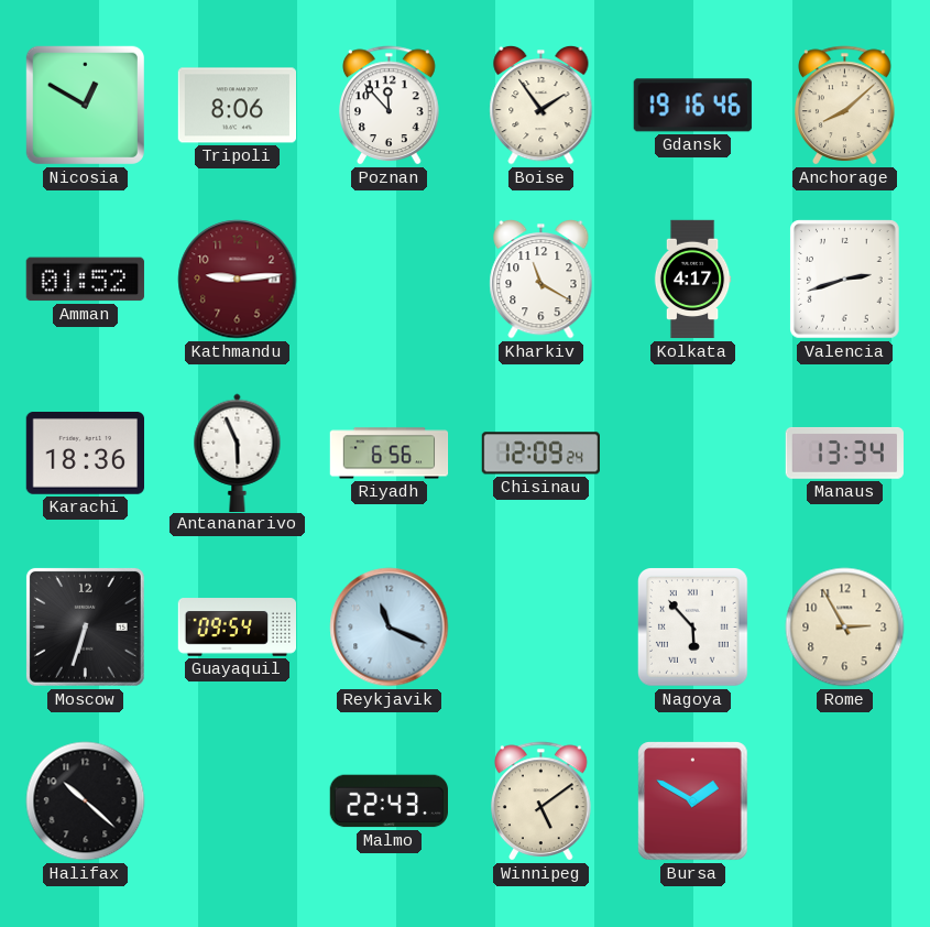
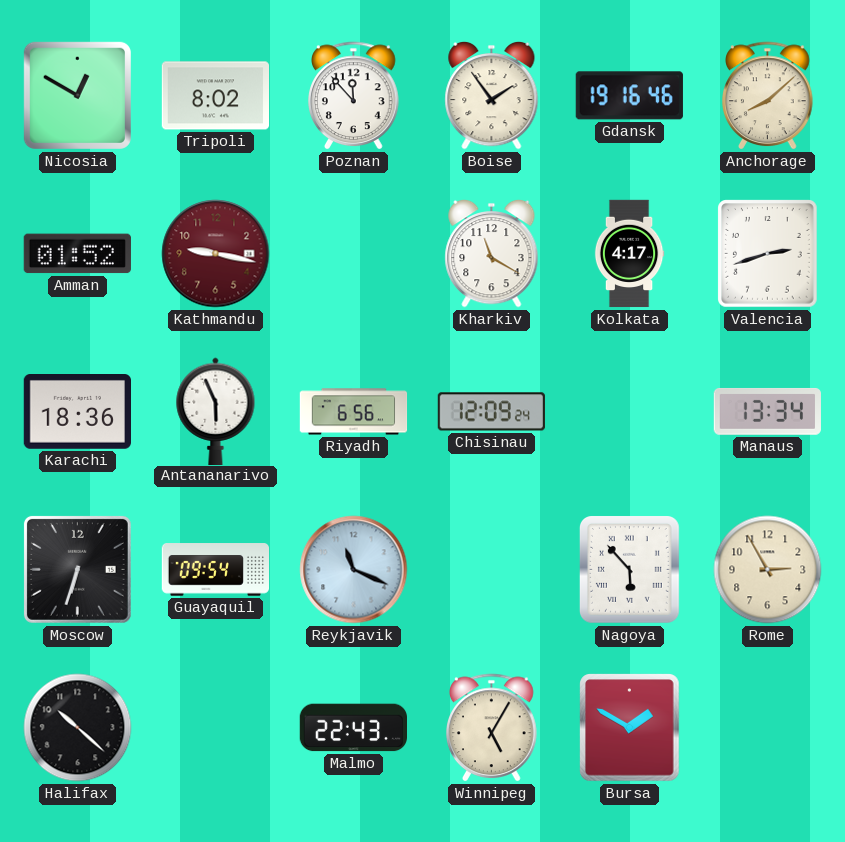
Tripoli: 8:06 -> 8:02 (215, 96)
Kathmandu: 9:14 -> 9:17 (216, 254)
Winnipeg: 5:09 -> 5:05 (492, 728)
